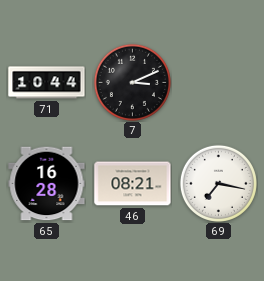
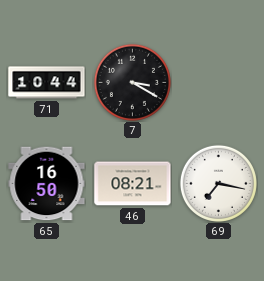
7: 3:11 -> 3:20 (132, 82)
65: 16:28 -> 16:50 (47, 184)
